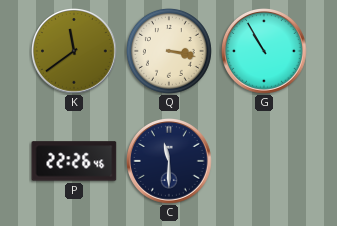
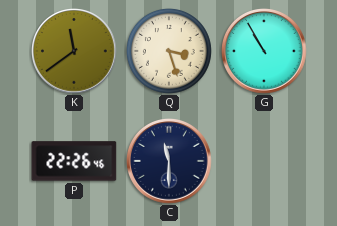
Q: 3:17 -> 3:27 (169, 51)
